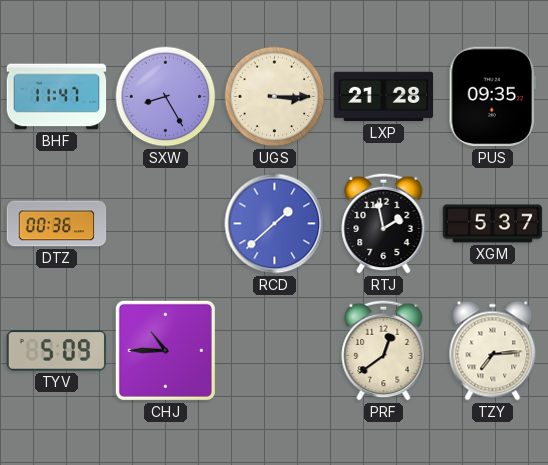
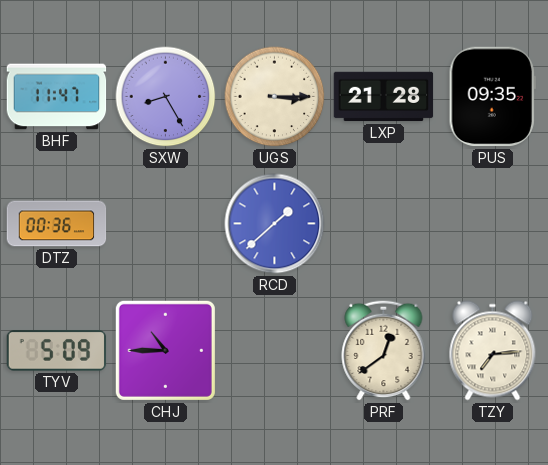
RTJ: 1:58 -> none (384, 223)
XGM: 5:37 -> none (493, 224)
